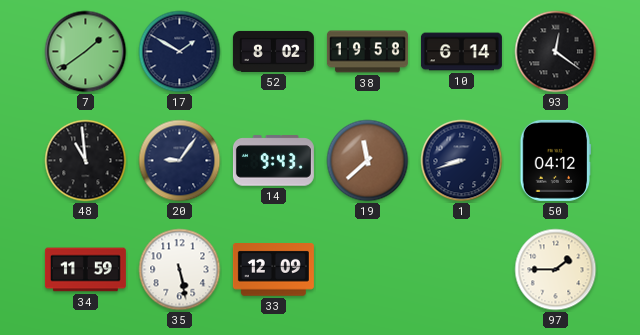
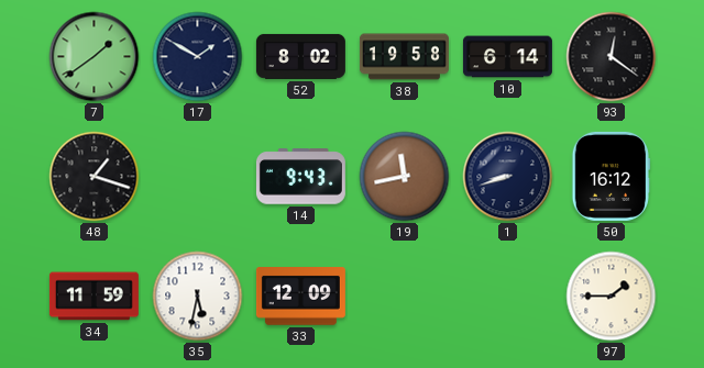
48: 10:59 -> 1:18 (95, 177)
20: 9:06 -> none (180, 161)
19: 11:38 -> 11:43 (405, 177)
50: 04:12 -> 16:12 (612, 176)
35: 5:28 -> 5:32 (198, 297)
